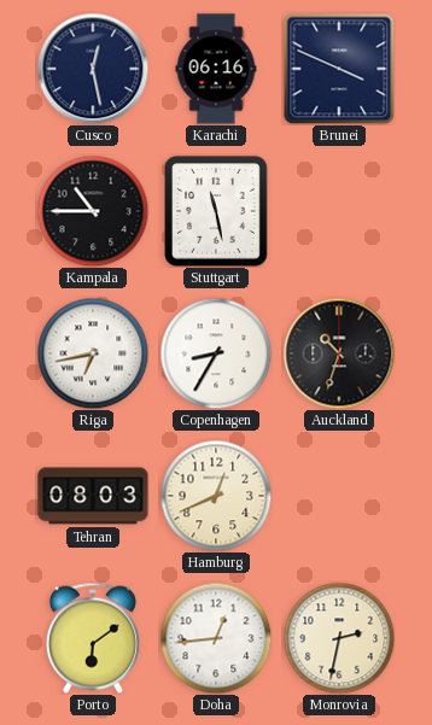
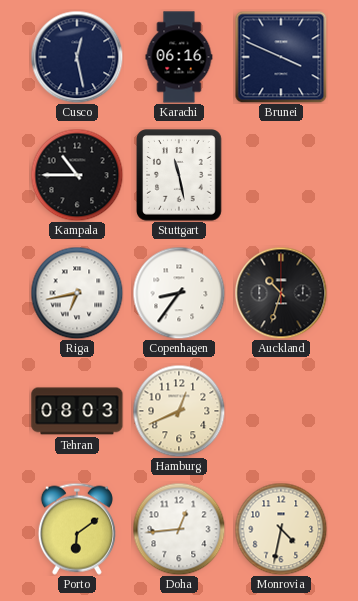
Copenhagen: 8:35 -> 8:36 (179, 293)
Monrovia: 2:32 -> 4:32 (281, 529)
